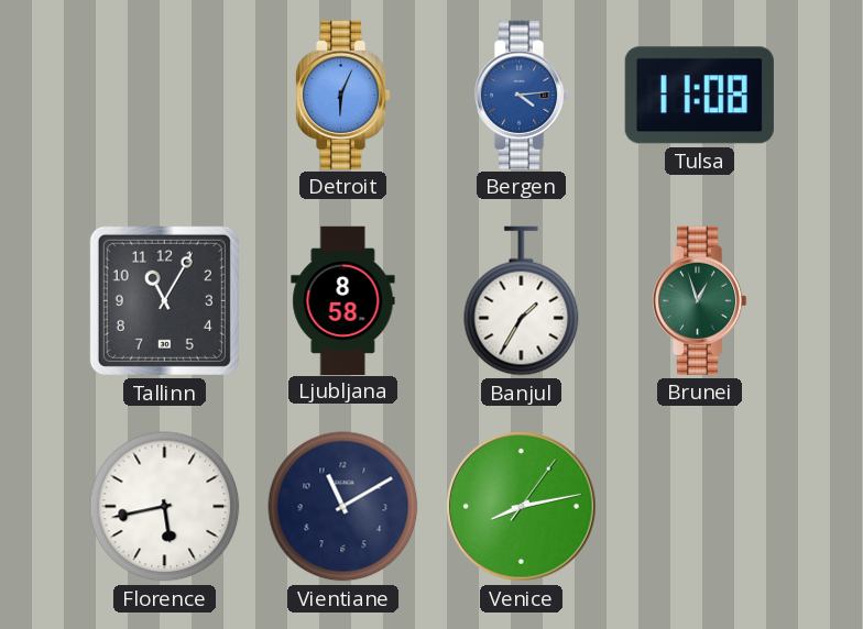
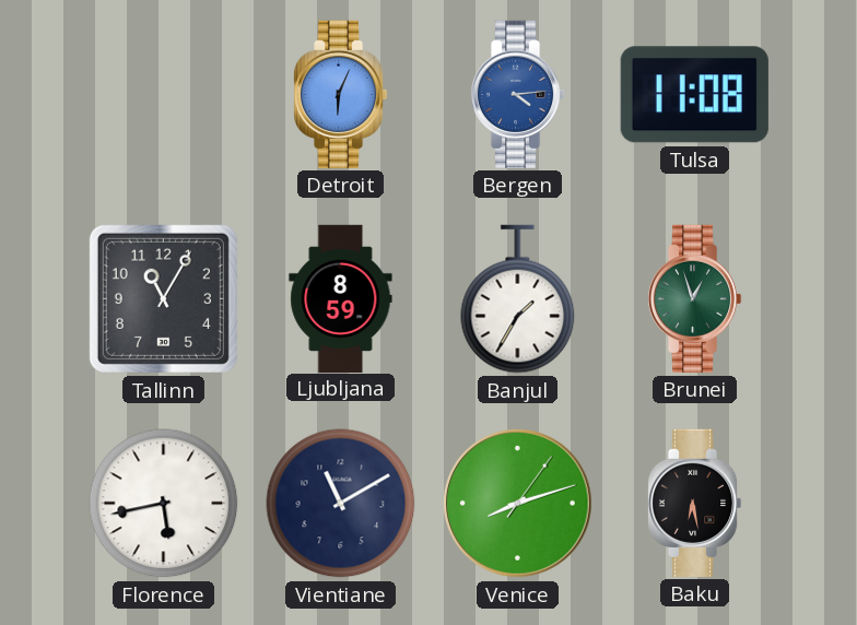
Ljubljana: 8:58 -> 8:59 (341, 298)
Venice: 8:13 -> 8:12 (518, 504)
Baku: none -> 6:28 (694, 503)
